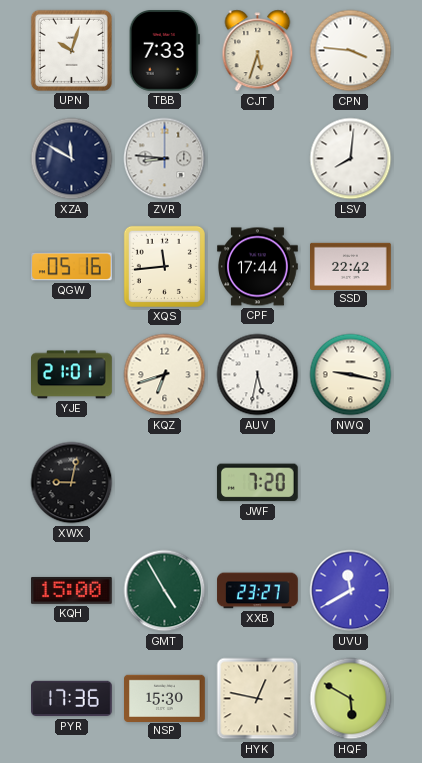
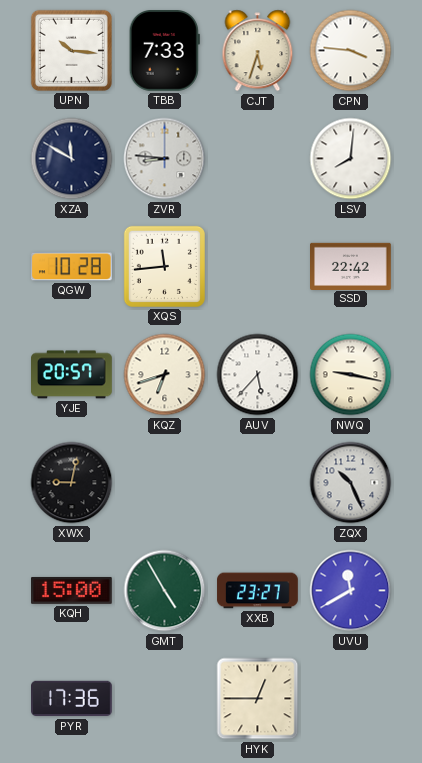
UPN: 10:03 -> 10:16 (71, 50)
QGW: 05:16 -> 10:28 (71, 267)
CPF: 17:44 -> none (258, 267)
YJE: 21:01 -> 20:57 (72, 375)
AUV: 5:32 -> 5:37 (258, 375)
JWF: 7:20 -> none (257, 483)
ZQX: none -> 10:26 (351, 483)
NSP: 15:30 -> none (165, 698)
HYK: 12:47 -> 12:45 (258, 699)
HQF: 5:50 -> none (351, 699)
